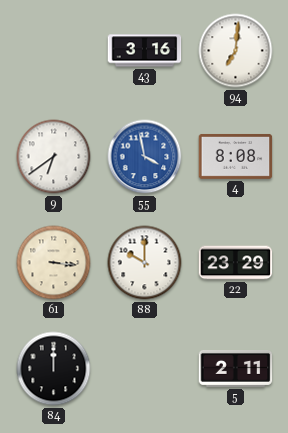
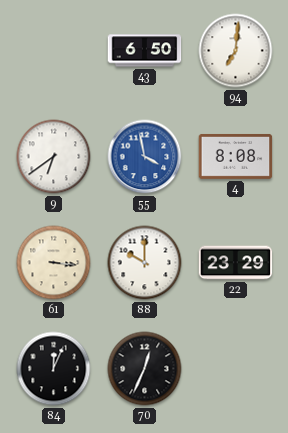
43: 3:16 -> 6:50 (145, 51)
84: 12:00 -> 12:04 (54, 369)
70: none -> 12:34 (145, 369)
5: 2:11 -> none (236, 368)
